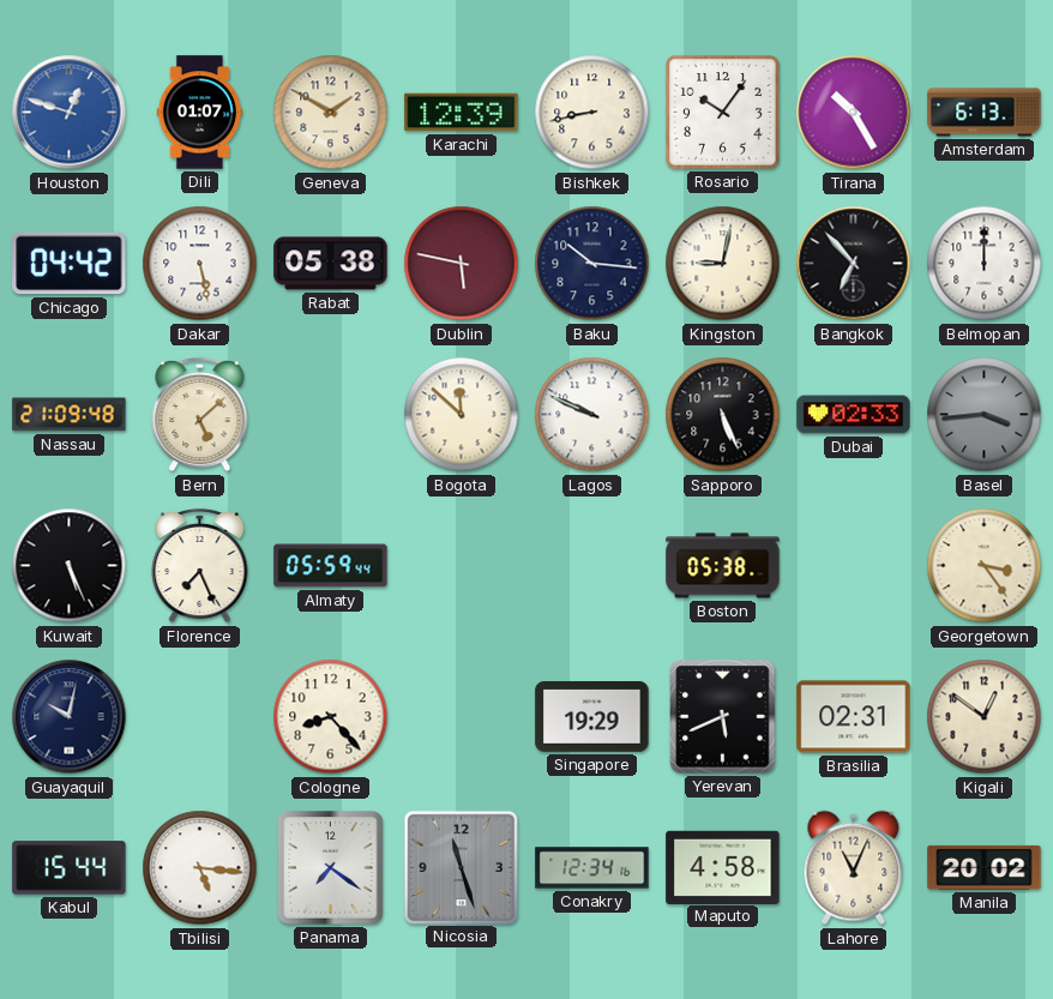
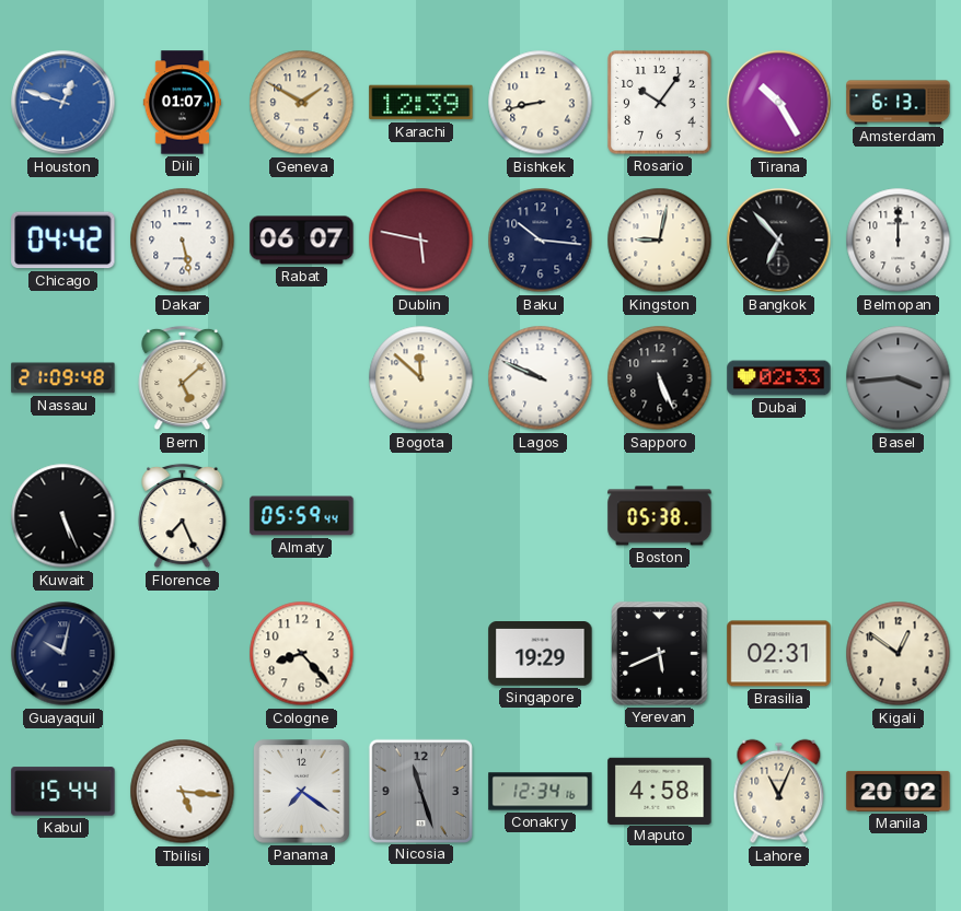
Rabat: 05:38 -> 06:07 (302, 241)
Georgetown: 3:24 -> none (985, 566)
